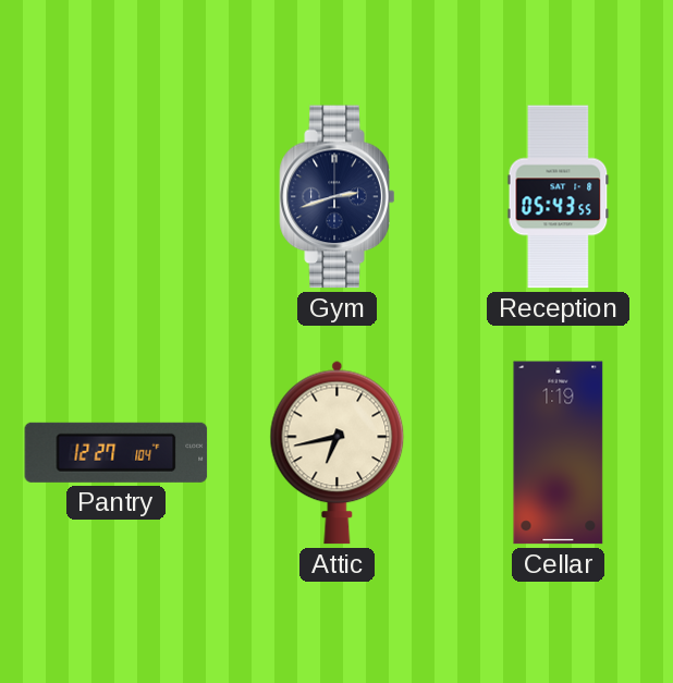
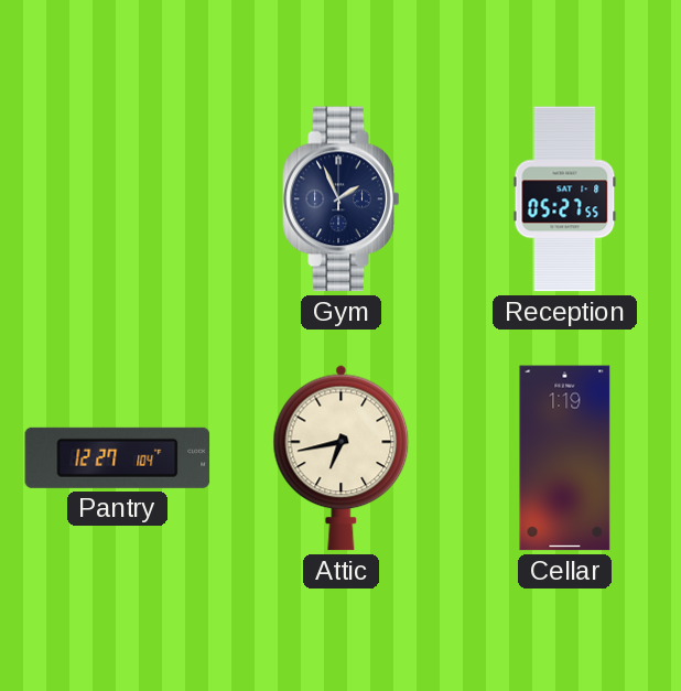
Gym: 2:42 -> 1:56 (342, 199)
Reception: 05:43 -> 05:27 (565, 199)
